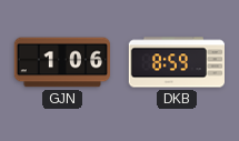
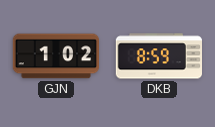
GJN: 1:06 -> 1:02 (55, 56)
